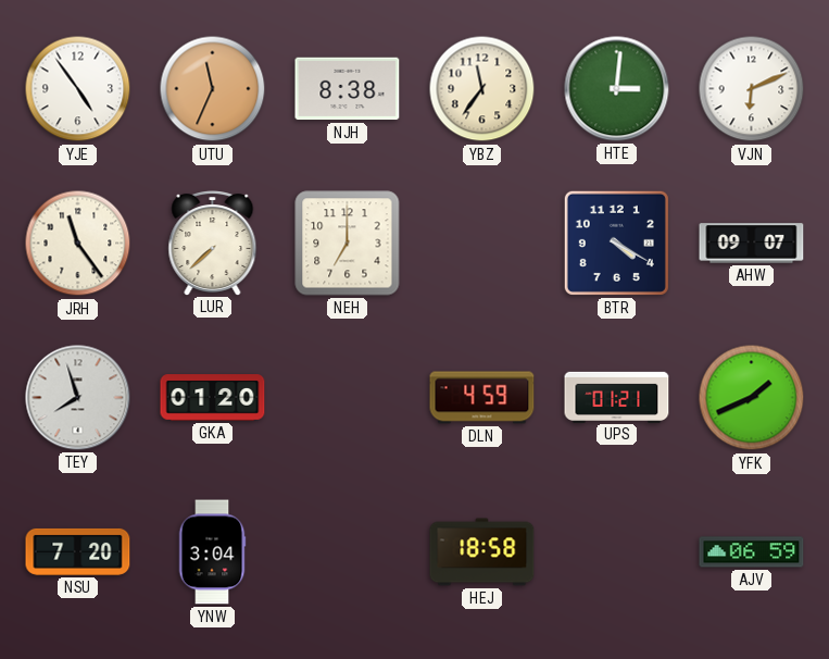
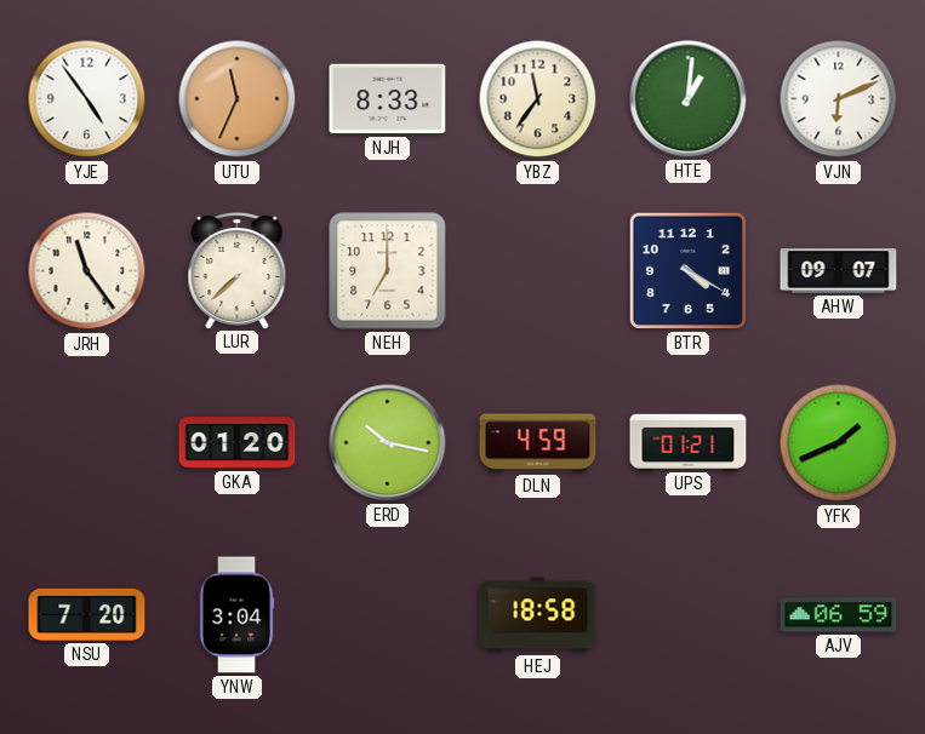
NJH: 8:38 -> 8:33 (388, 99)
HTE: 3:01 -> 1:01 (689, 99)
TEY: 7:57 -> none (78, 398)
ERD: none -> 10:17 (388, 443)
